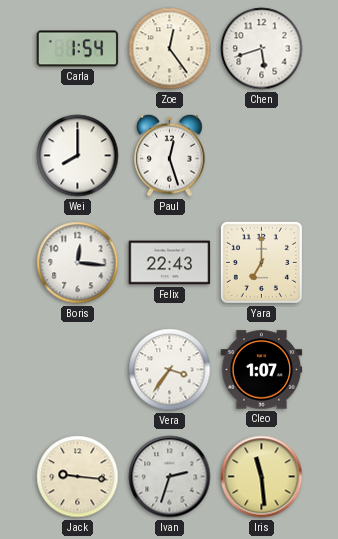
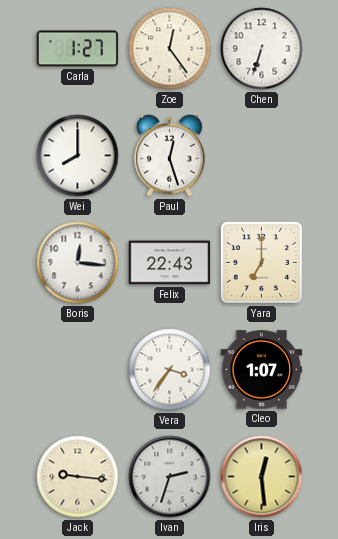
Carla: 1:54 -> 1:27 (78, 49)
Chen: 5:42 -> 6:33 (262, 49)
Iris: 11:29 -> 12:29 (262, 477)
